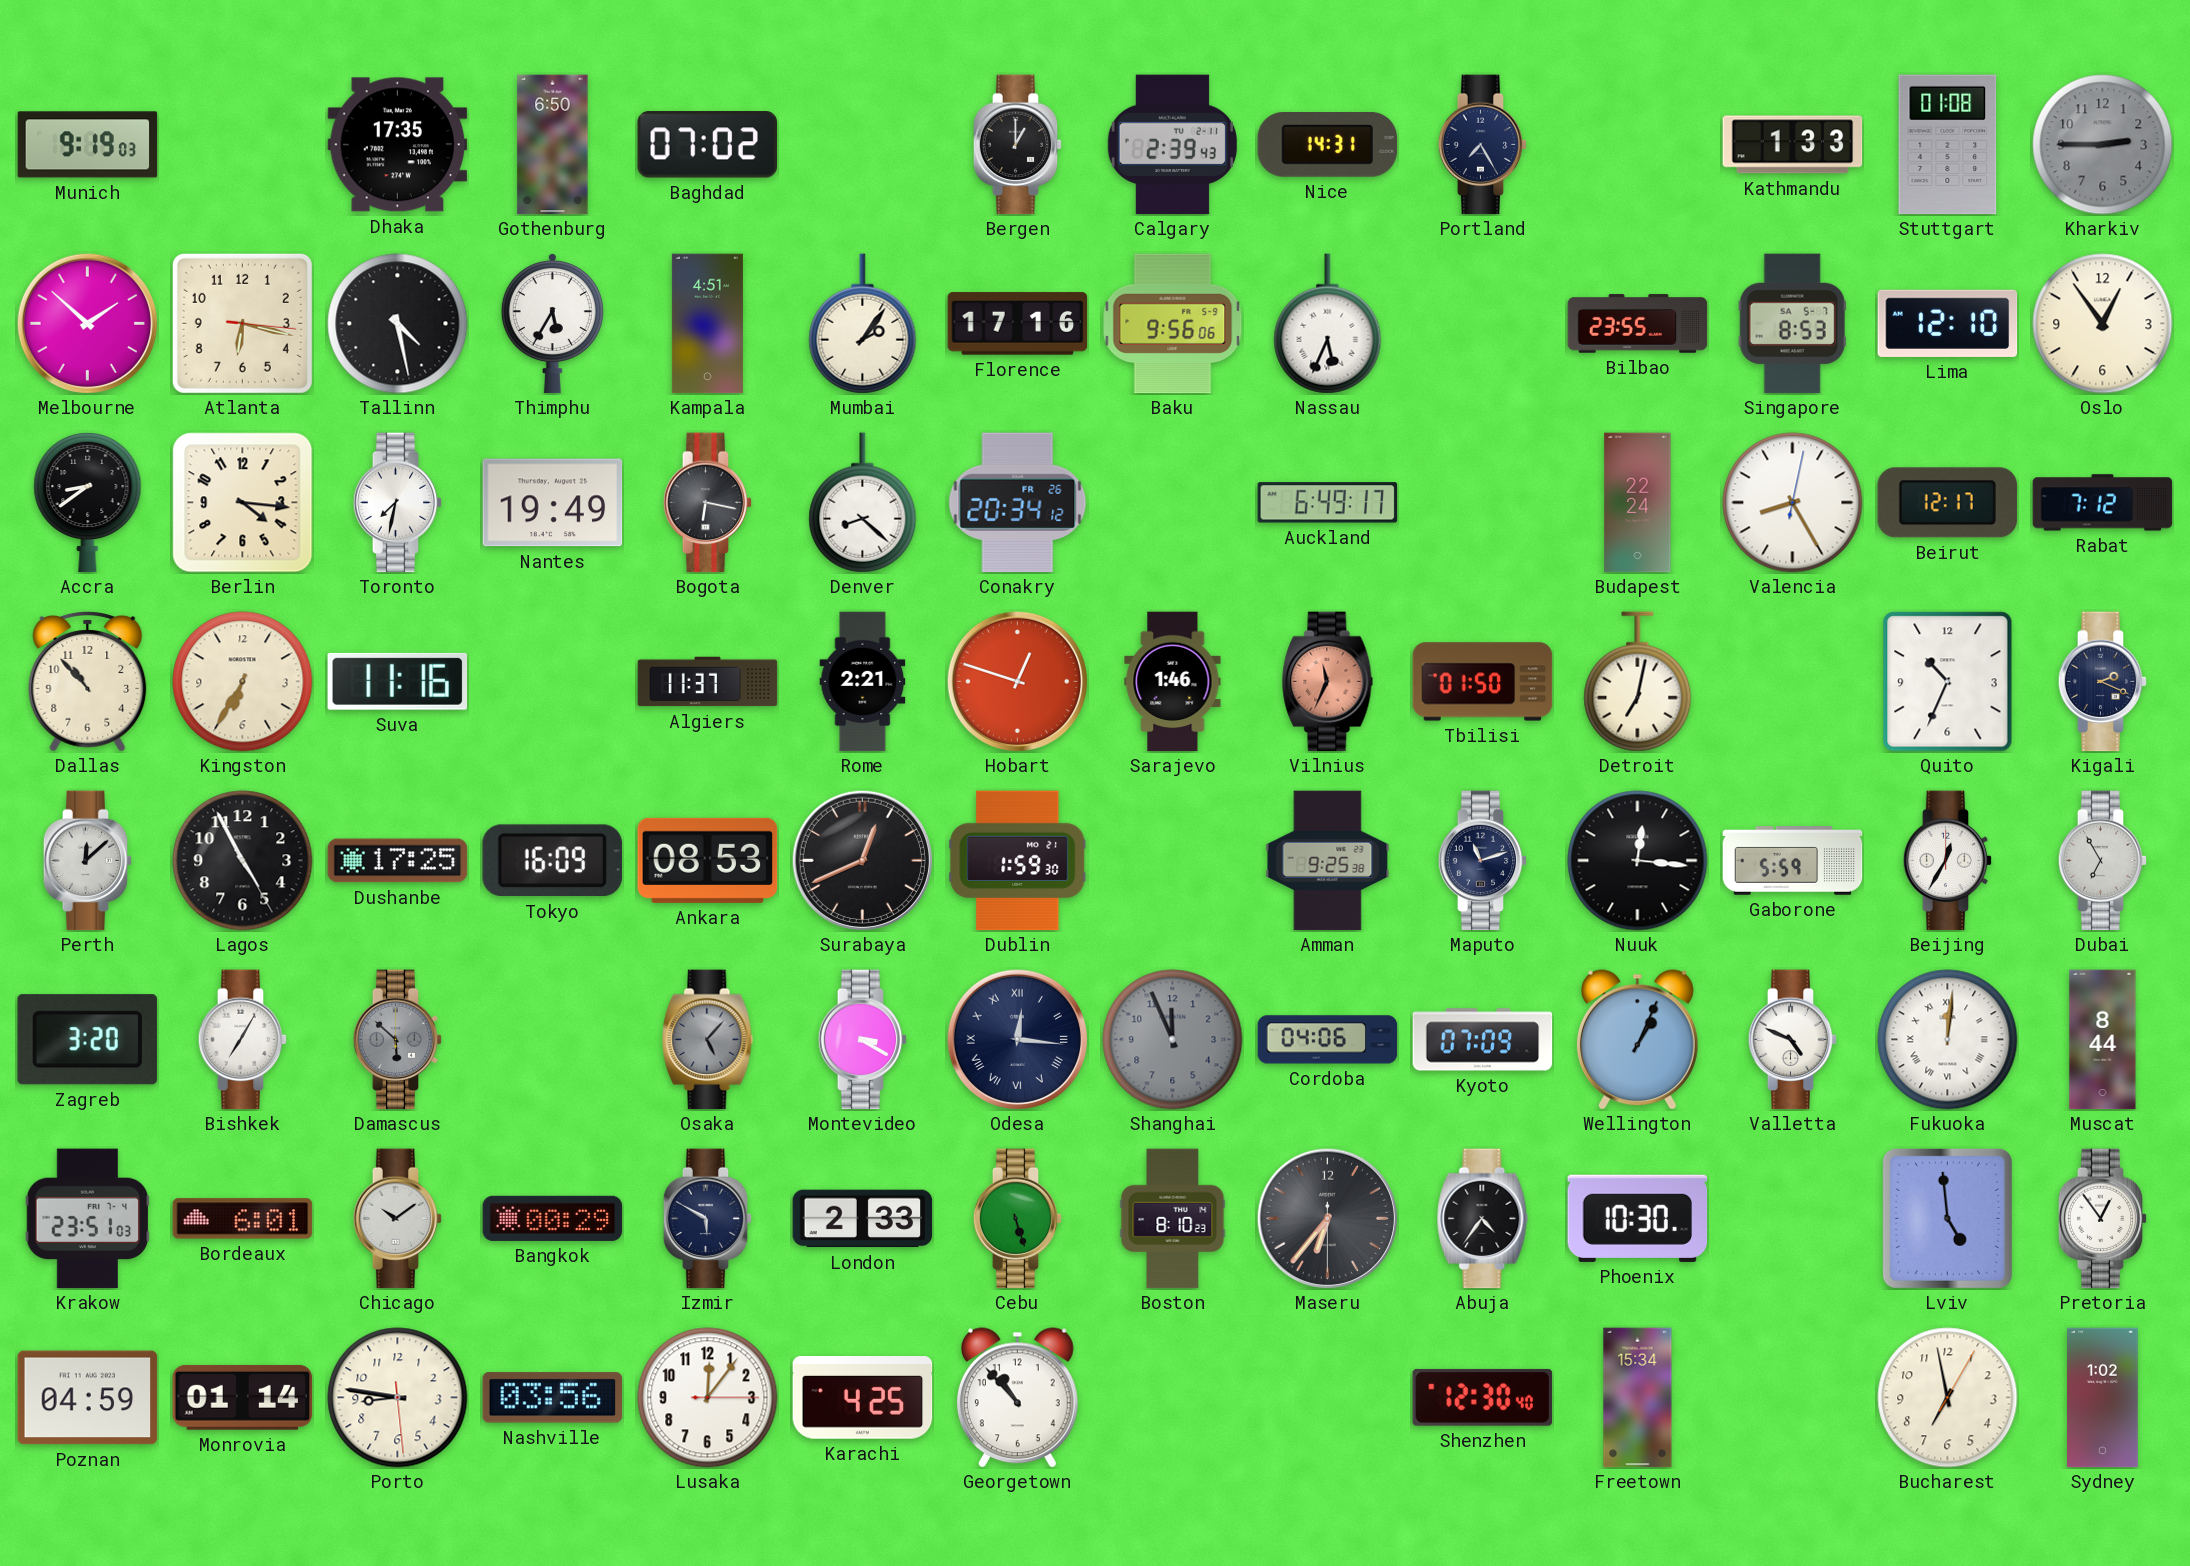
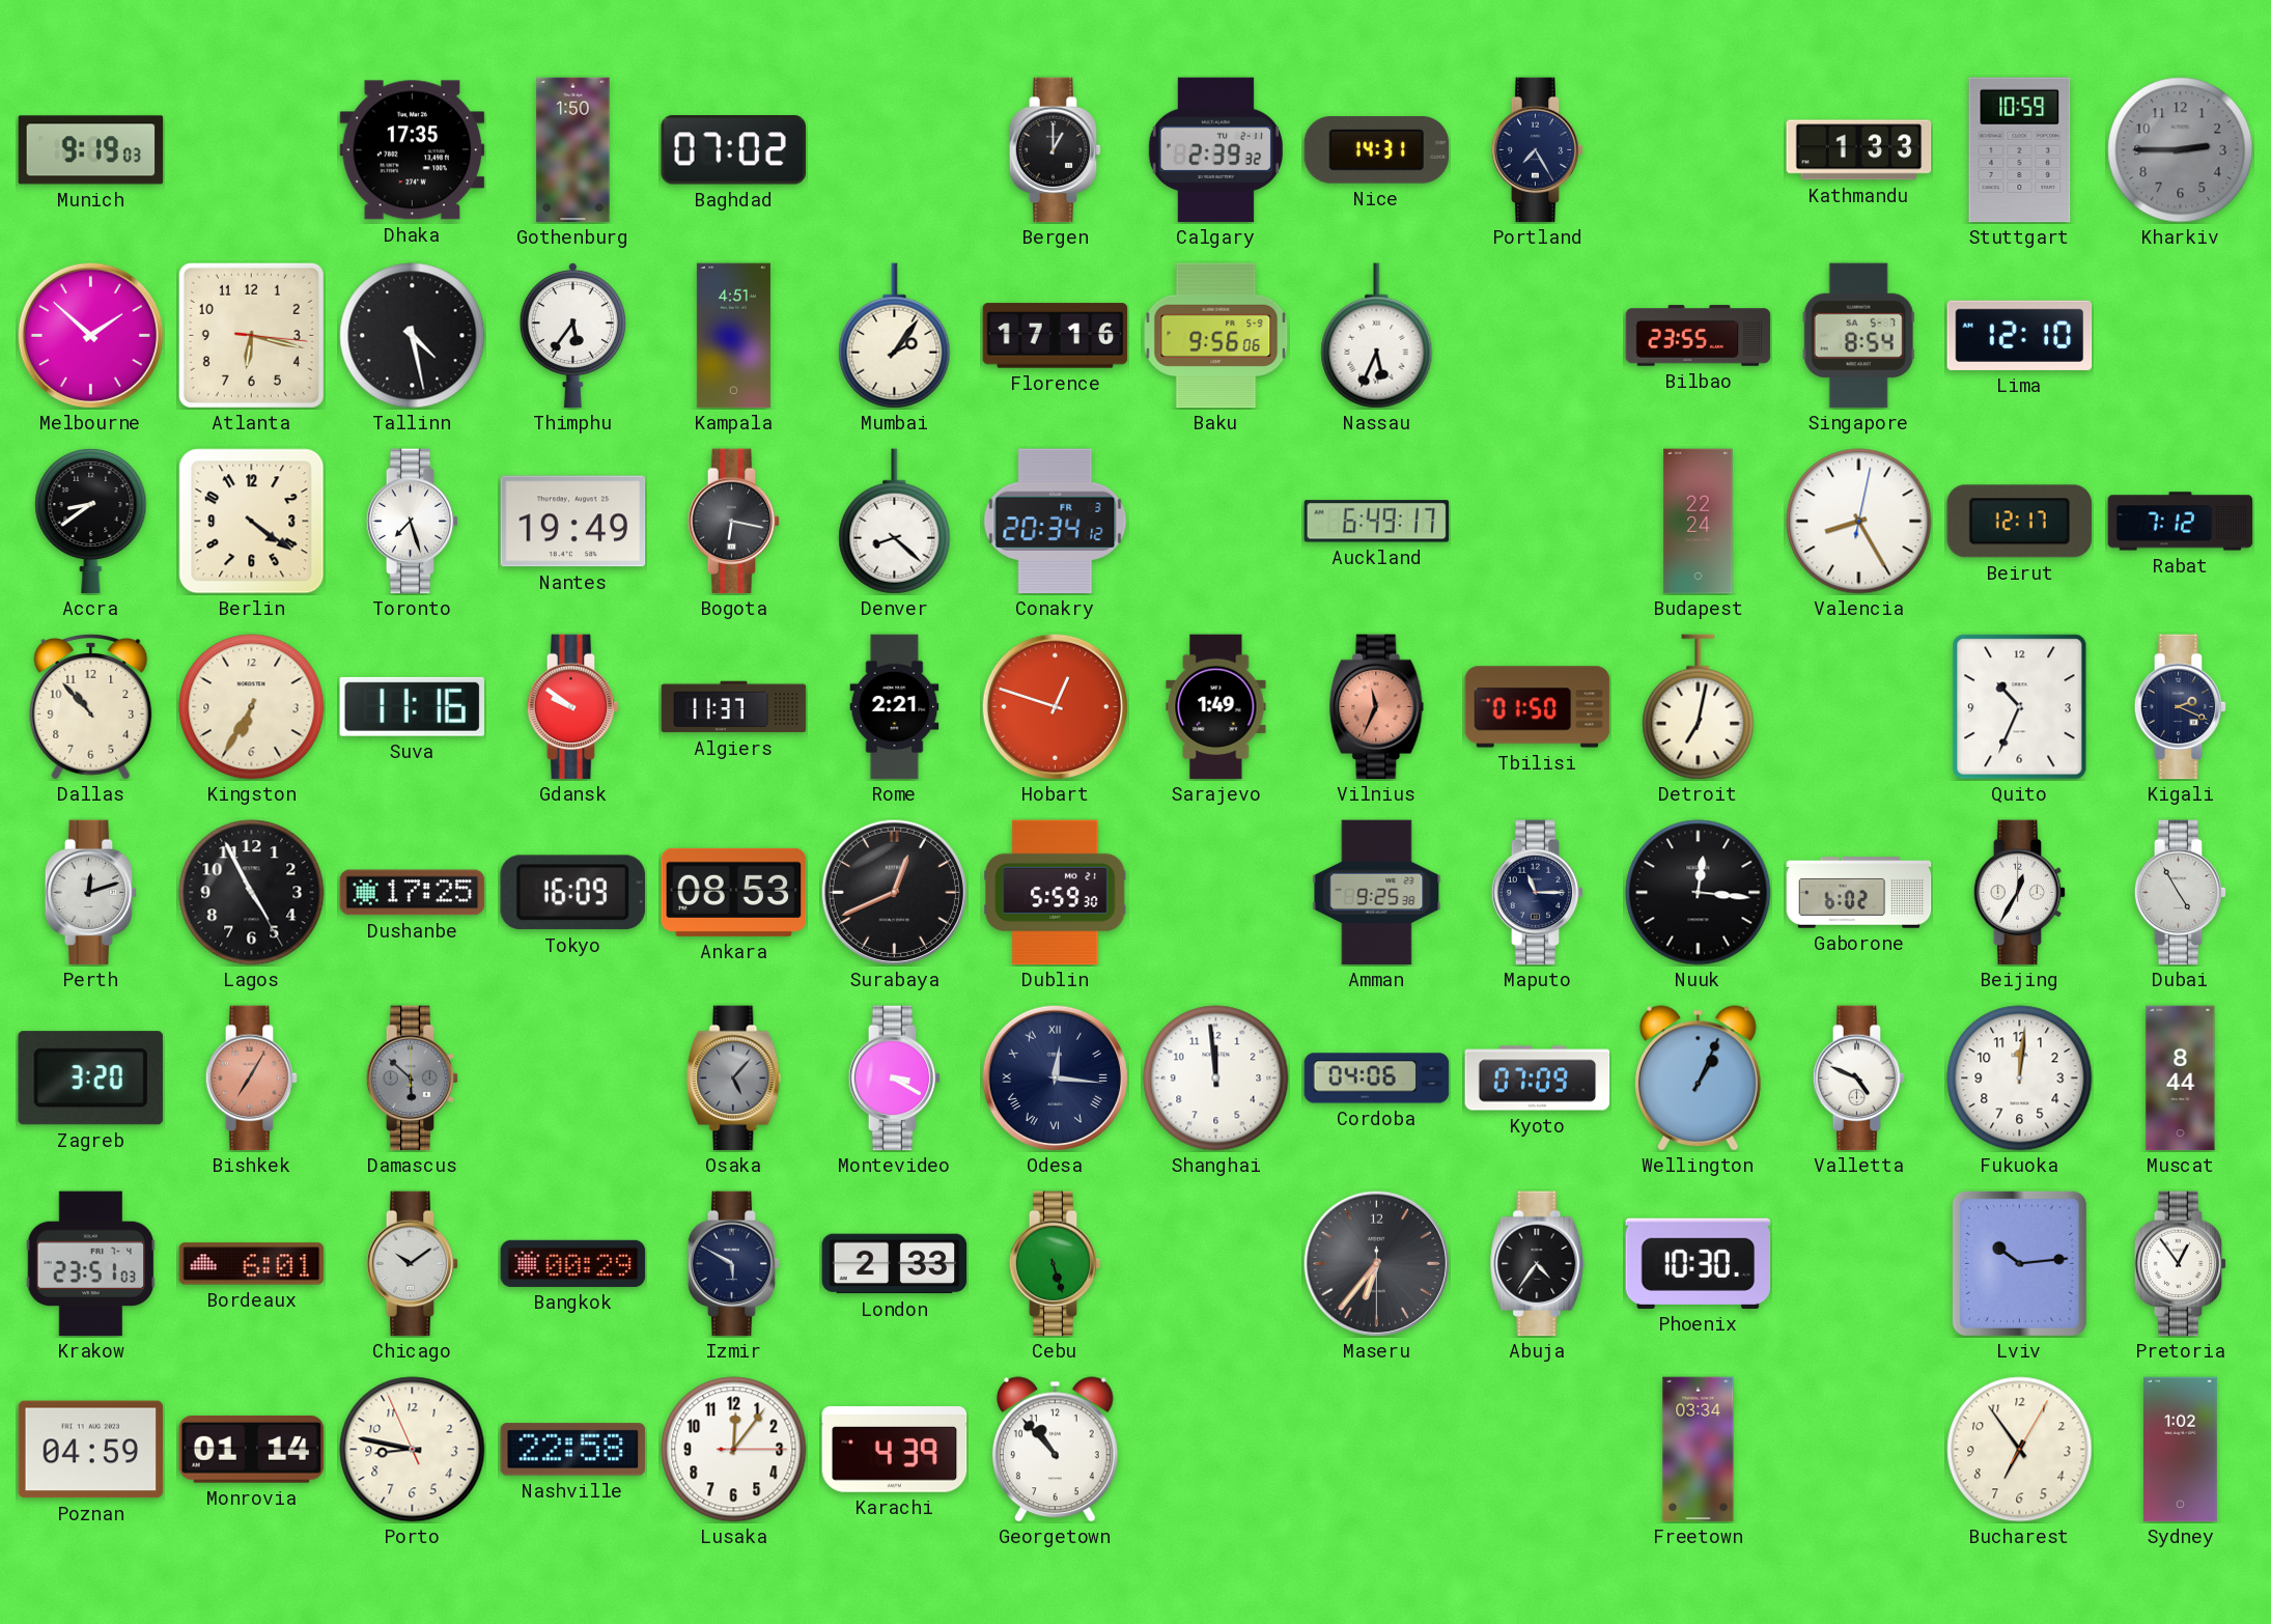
Gothenburg: 6:50 -> 1:50 (573, 150)
Calgary: 2:39:43 -> 2:39:32 (1215, 150)
Stuttgart: 01:08 -> 10:59 (2020, 150)
Thimphu: 5:35 -> 5:36 (572, 335)
Singapore: 8:53 -> 8:54 (1858, 336)
Oslo: 12:54 -> none (2103, 324)
Berlin: 4:16 -> 4:21 (252, 522)
Toronto: 7:32 -> 7:27 (413, 522)
Conakry date: FR 26 -> FR 3 (1056, 522)
Gdansk: none -> 9:51 (573, 707)
Sarajevo: 1:46 -> 1:49 (1216, 707)
Perth: 12:08 -> 12:12 (91, 893)
Dublin: 1:59 -> 5:59 (1056, 893)
Maputo: 11:12 -> 11:15 (1538, 893)
Gaborone: 5:59 -> 6:02 (1859, 893)
Dubai: 6:55 -> 4:55 (2181, 893)
Bishkek dial: white -> salmon (252, 1079)
Shanghai: 11:56 -> 11:59 (1216, 1079)
Shanghai dial: grey -> white (1216, 1079)
Fukuoka numerals: Roman -> Arabic (2020, 1079)
Boston: 8:10 -> none (1173, 1219)
Lviv: 4:59 -> 10:14 (2019, 1263)
Porto: 8:46:29 -> 8:46:56 (413, 1450)
Nashville: 03:56 -> 22:58 (573, 1450)
Karachi: 4:25 -> 4:39 (895, 1450)
Shenzhen: 12:30 -> none (1483, 1397)
Freetown: 15:34 -> 03:34 (1699, 1450)
Bucharest: 6:58 -> 6:54 (2020, 1450)
